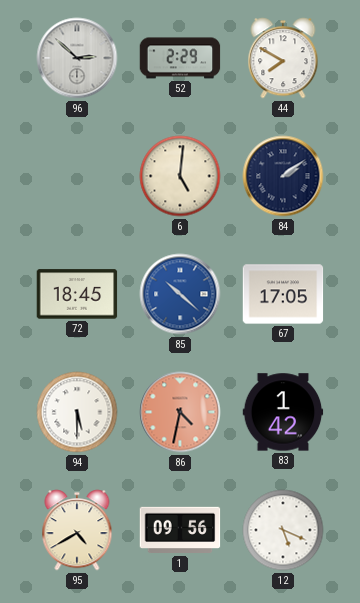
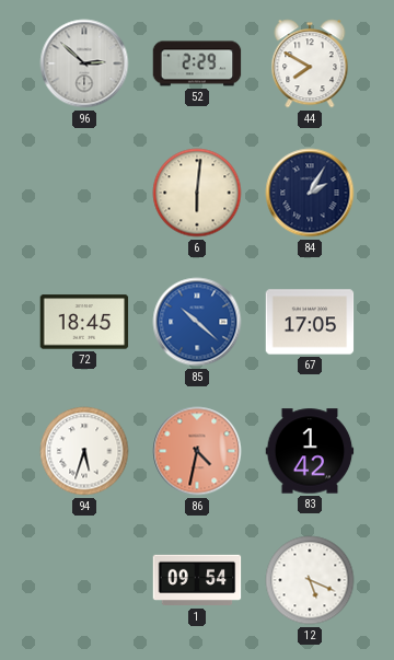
6: 5:01 -> 6:01 (197, 193)
84: 2:09 -> 2:05 (310, 193)
94: 5:30 -> 5:33 (84, 451)
95: 4:40 -> none (77, 530)
1: 09:56 -> 09:54 (197, 580)
